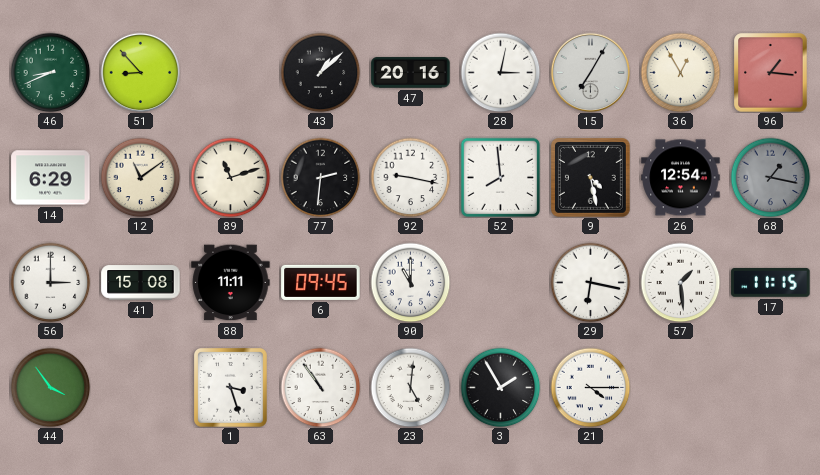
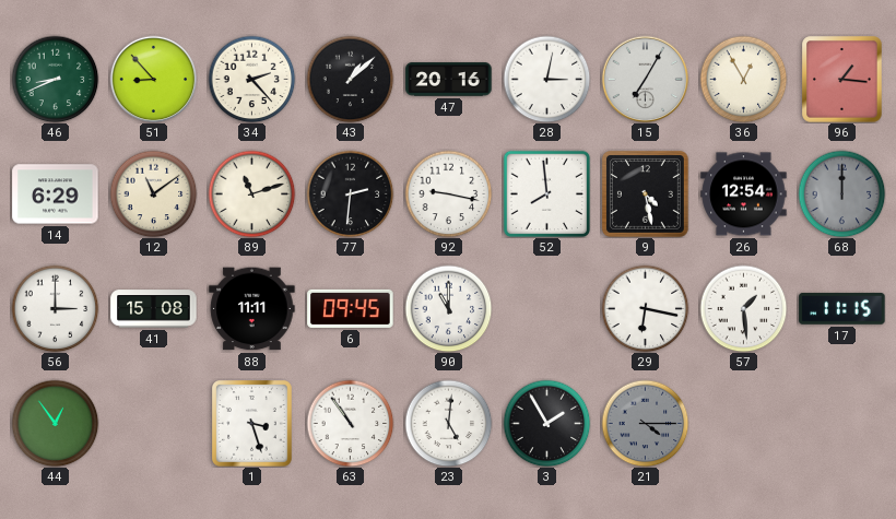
34: none -> 2:23 (251, 79)
68: 1:17 -> 12:00 (841, 193)
44: 3:54 -> 12:54 (55, 423)
21 dial: white -> grey (645, 423)
